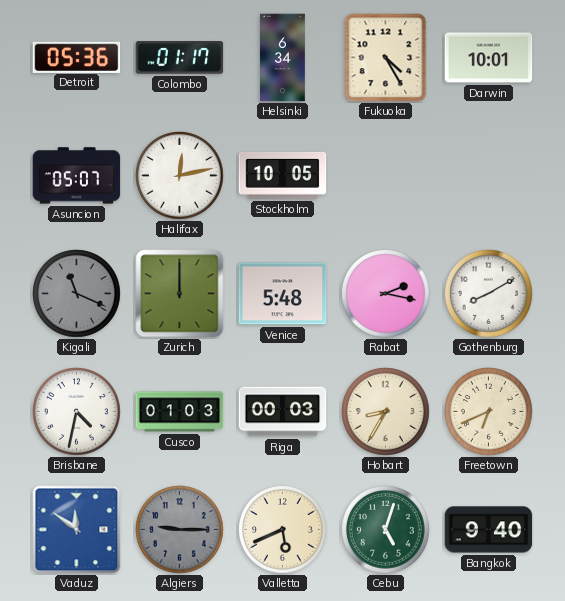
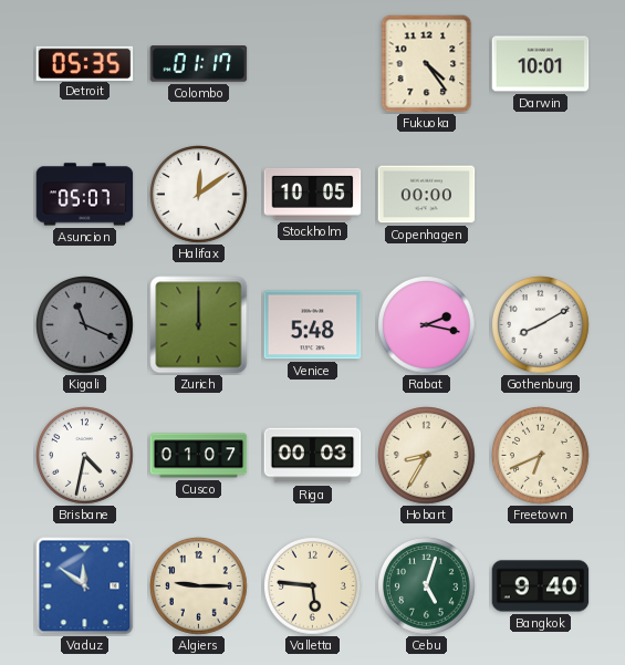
Detroit: 05:36 -> 05:35 (85, 63)
Helsinki: 6:34 -> none (283, 58)
Fukuoka: 4:25 -> 4:24 (427, 64)
Halifax: 12:13 -> 12:09 (199, 195)
Copenhagen: none -> 00:00 (427, 195)
Cusco: 01:03 -> 01:07 (199, 456)
Algiers dial: grey -> cream (199, 586)
Valletta: 5:41 -> 5:46 (313, 586)
